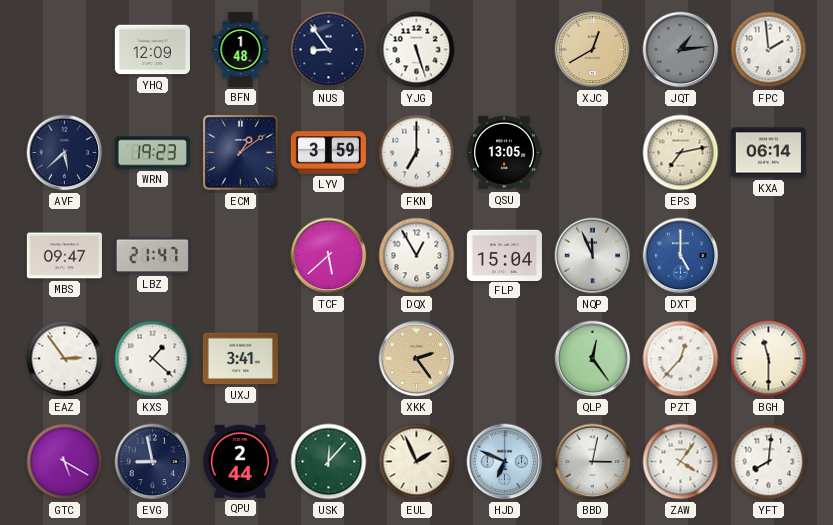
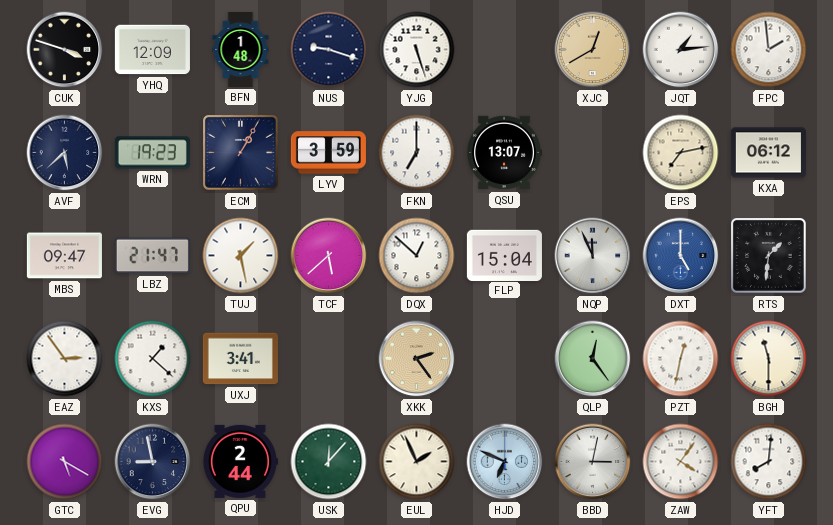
CUK: none -> 3:48 (65, 50)
NUS: 8:54 -> 9:18 (329, 50)
JQT dial: grey -> white (681, 50)
ECM: 1:09 -> 1:05 (241, 153)
QSU: 13:05 -> 13:07 (504, 153)
KXA: 06:14 -> 06:12 (768, 153)
TUJ: none -> 1:28 (241, 256)
DQX: 12:55 -> 12:52 (417, 256)
RTS: none -> 1:31 (769, 256)
PZT: 12:37 -> 12:32 (681, 359)
